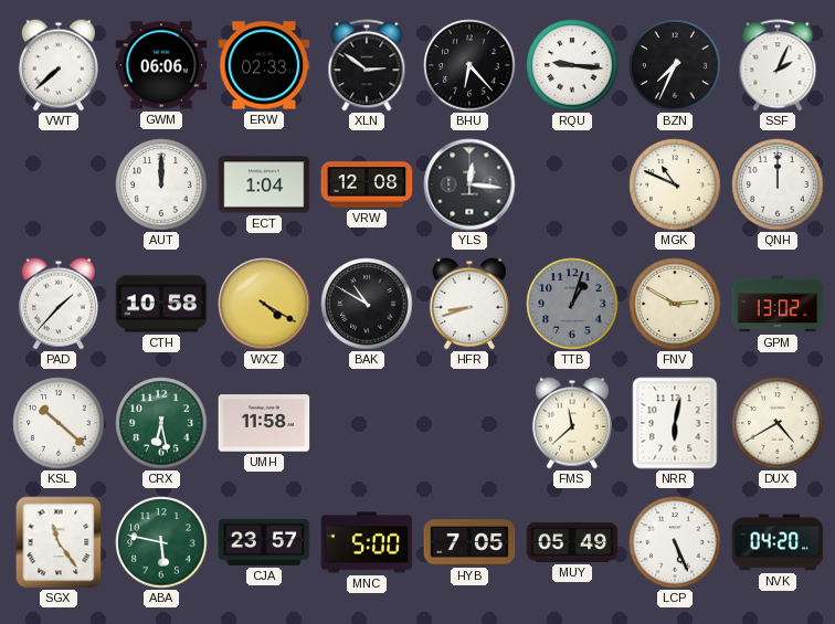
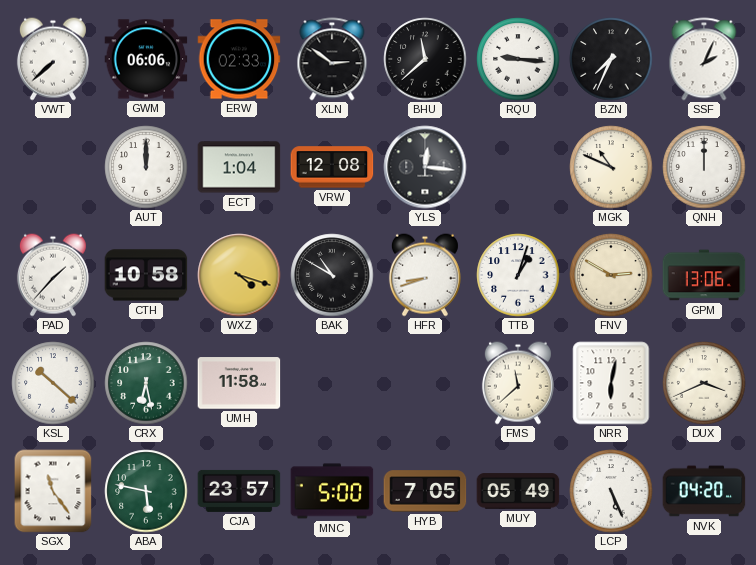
BHU: 6:23 -> 11:38 (425, 59)
WXZ: 4:20 -> 4:18 (239, 275)
TTB dial: grey -> white (518, 275)
GPM: 13:02 -> 13:06 (704, 275)
DUX: 4:40 -> 3:41 (704, 383)
